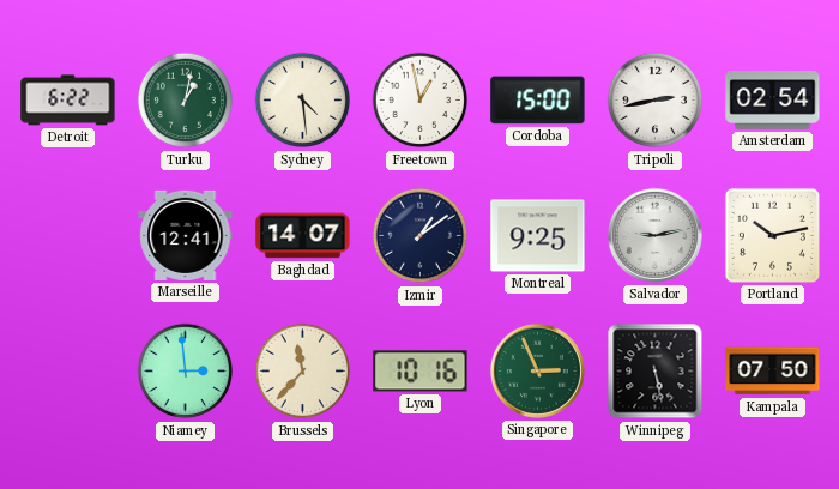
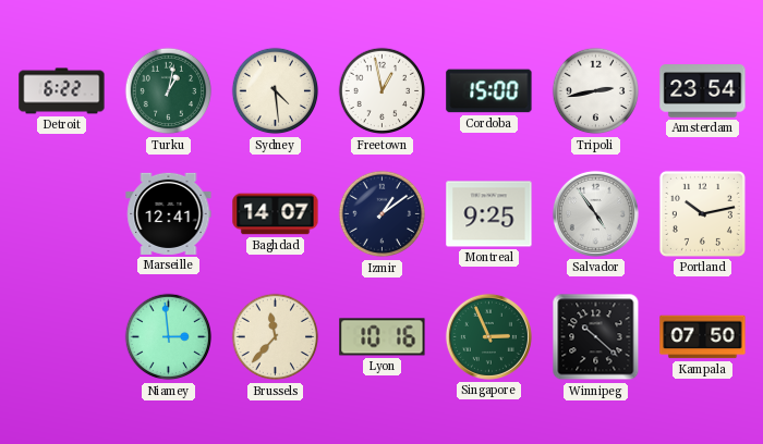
Amsterdam: 02:54 -> 23:54 (703, 91)
Salvador: 9:13 -> 4:54 (595, 213)
Winnipeg: 5:28 -> 10:22 (596, 337)
